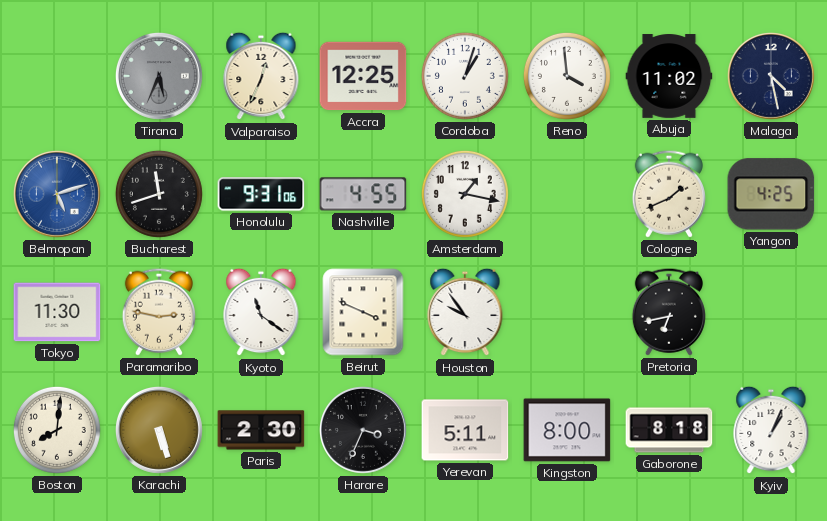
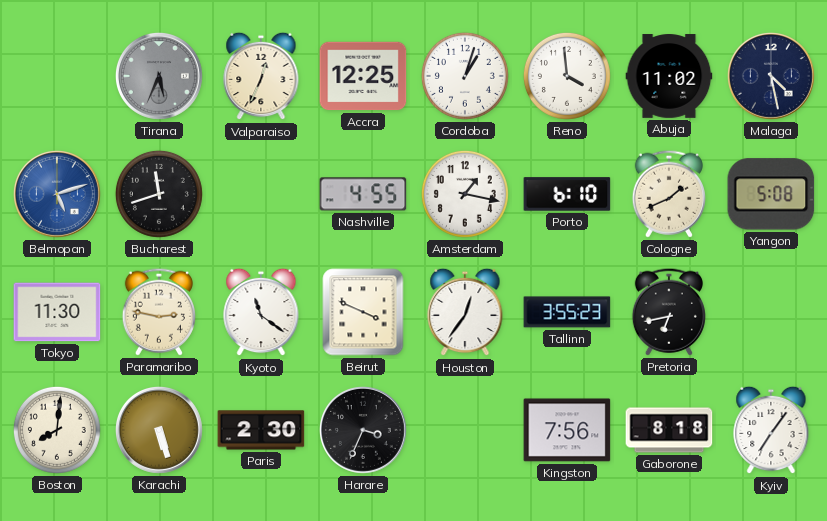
Honolulu: 9:31 -> none (261, 194)
Porto: none -> 6:10 (567, 194)
Yangon: 4:25 -> 5:08 (771, 194)
Houston: 9:54 -> 12:36 (465, 312)
Tallinn: none -> 3:55 (567, 312)
Yerevan: 5:11 -> none (465, 430)
Kingston: 8:00 -> 7:56 (567, 430)
Kyiv: 1:04 -> 7:06 (771, 430)
